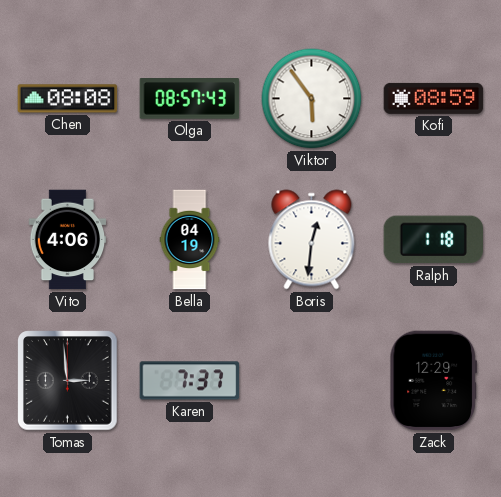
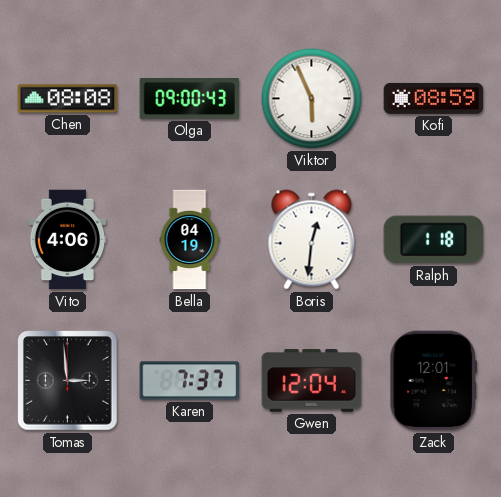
Olga: 08:57 -> 09:00 (190, 99)
Viktor: 5:54 -> 5:56 (312, 99)
Gwen: none -> 12:04 (312, 381)
Zack: 12:29 -> 12:01 (433, 381)
